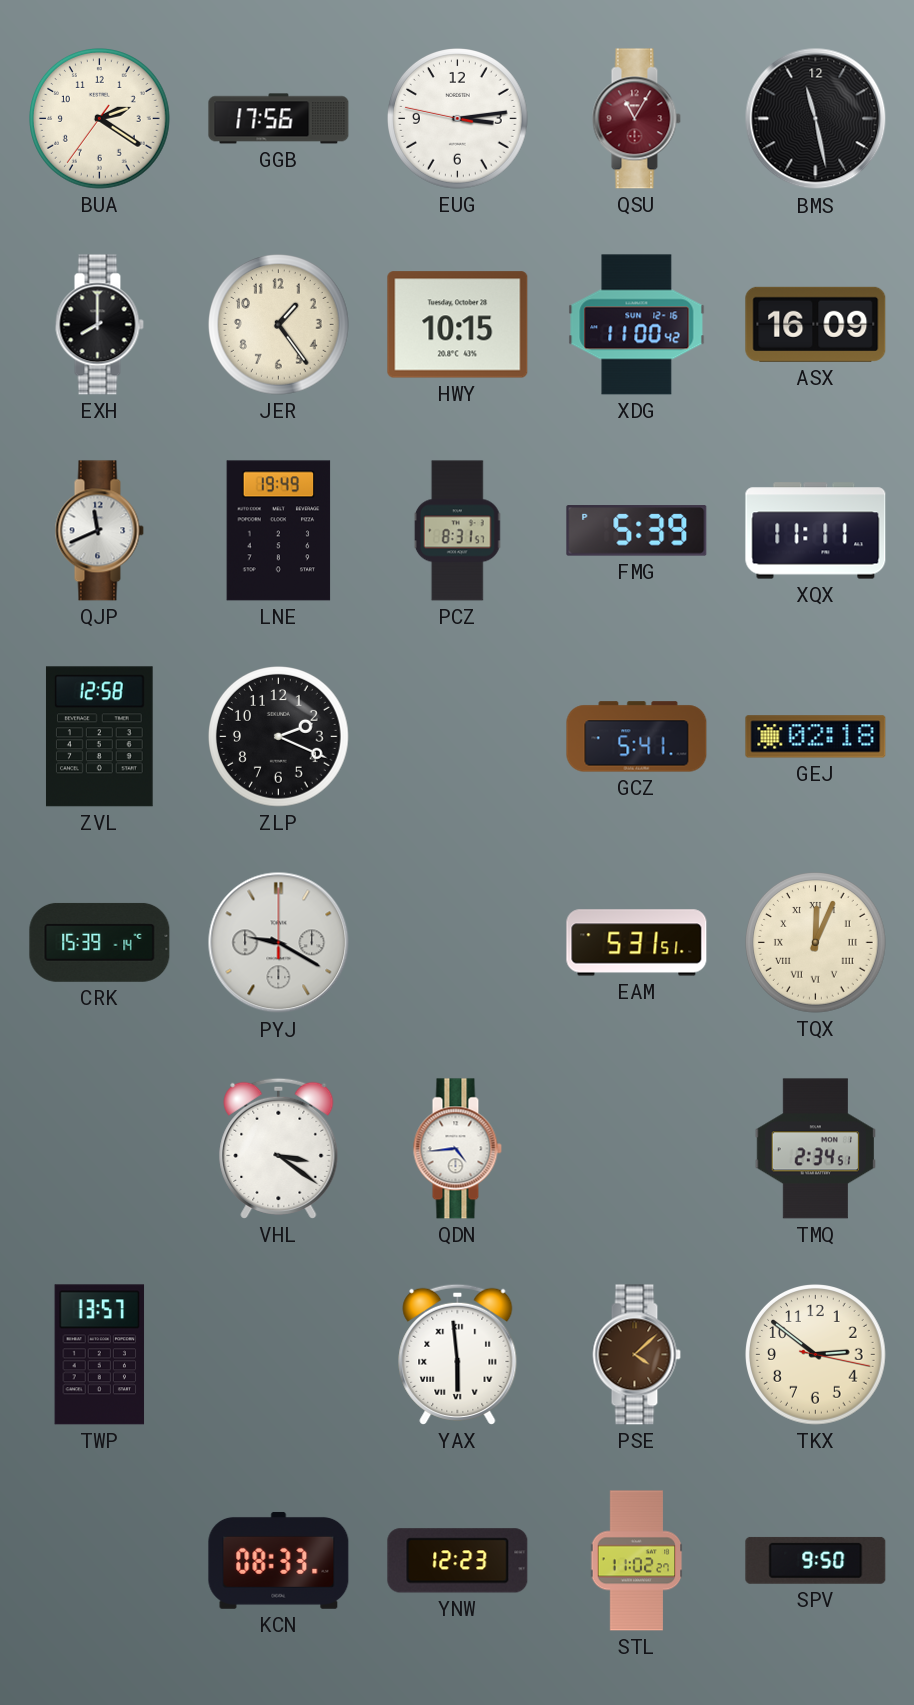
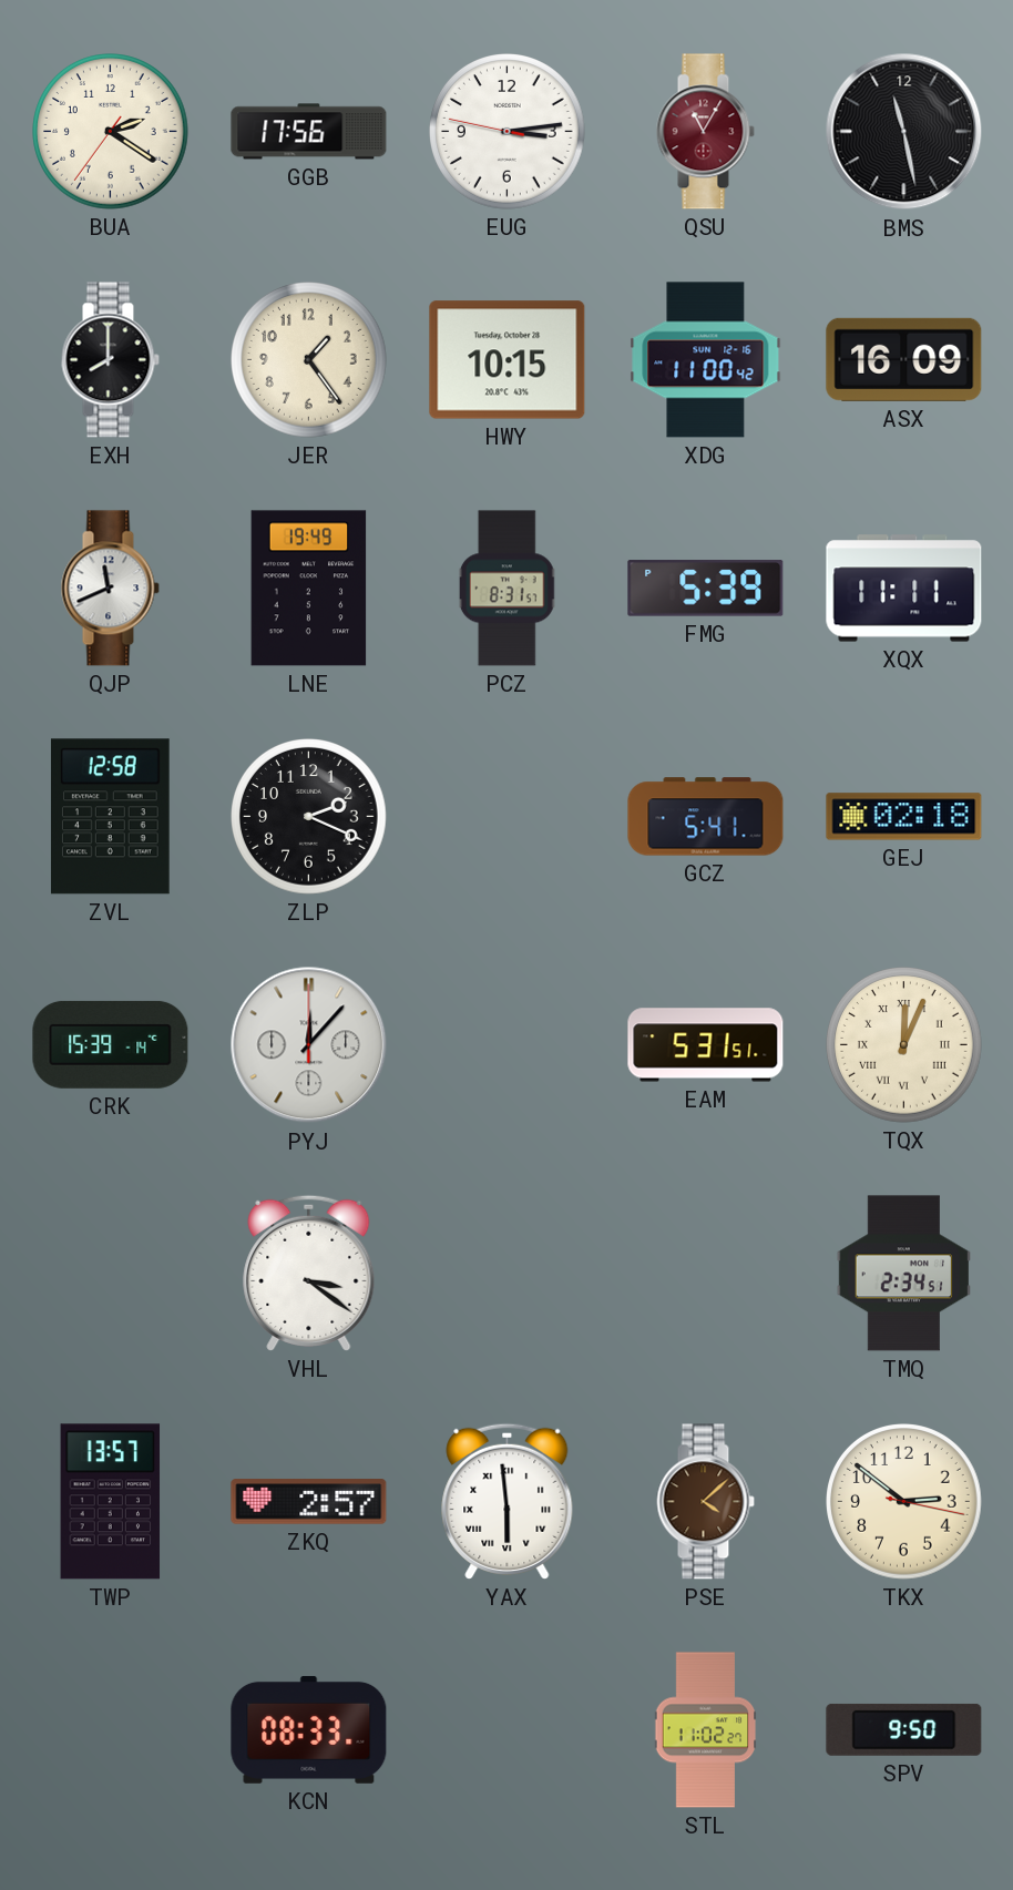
PYJ: 9:20 -> 12:07 (309, 1045)
QDN: 4:44 -> none (457, 1149)
ZKQ: none -> 2:57 (309, 1502)
YNW: 12:23 -> none (458, 1561)
